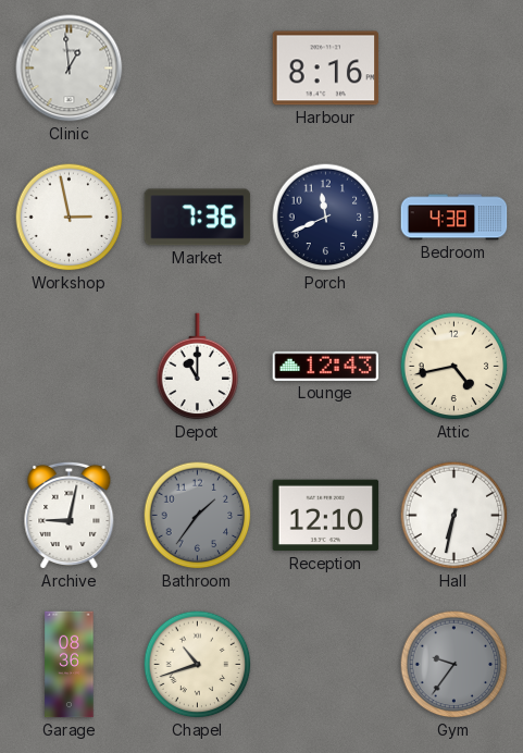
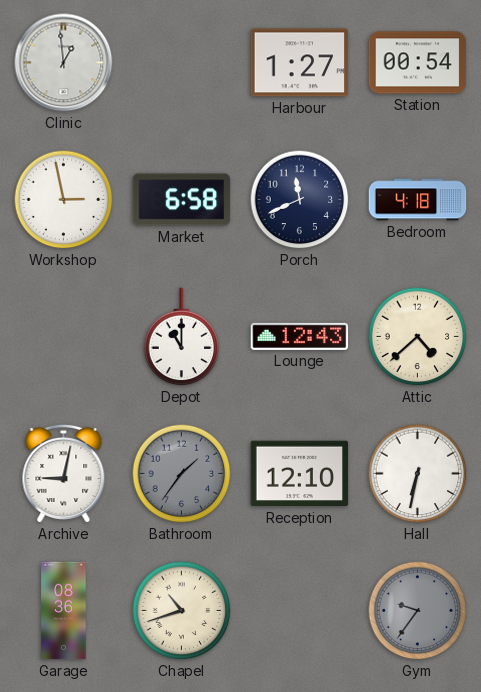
Harbour: 8:16 -> 1:27 (300, 63)
Station: none -> 00:54 (418, 63)
Market: 7:36 -> 6:58 (182, 200)
Bedroom: 4:38 -> 4:18 (418, 200)
Attic: 4:43 -> 4:38 (418, 337)
